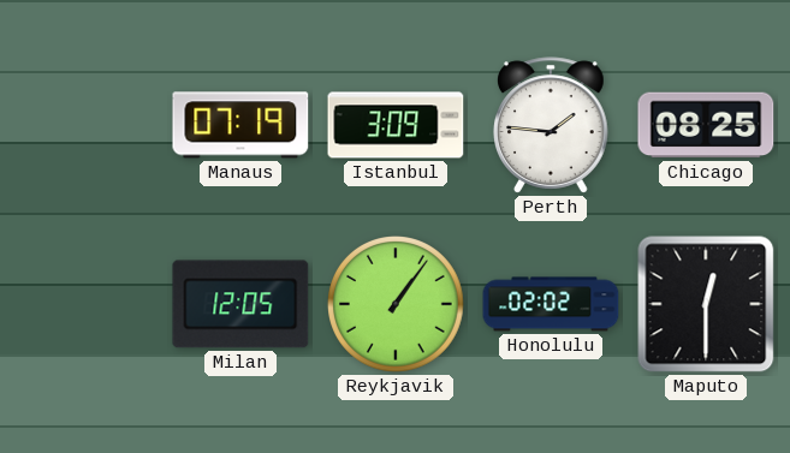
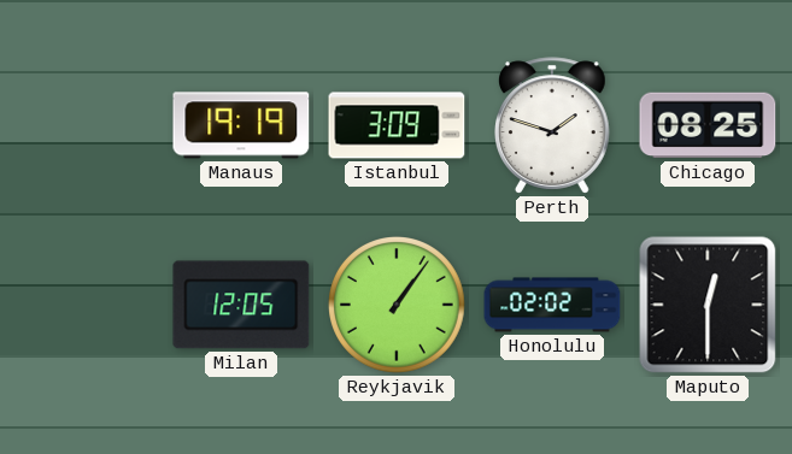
Manaus: 07:19 -> 19:19 (241, 125)
Perth: 1:46 -> 1:48 (553, 125)
